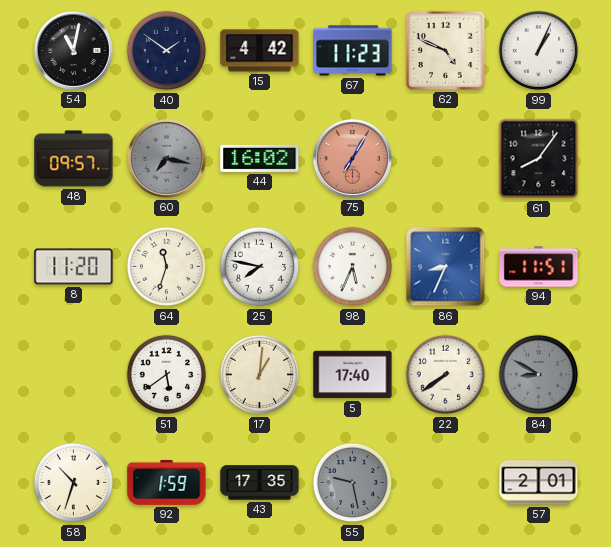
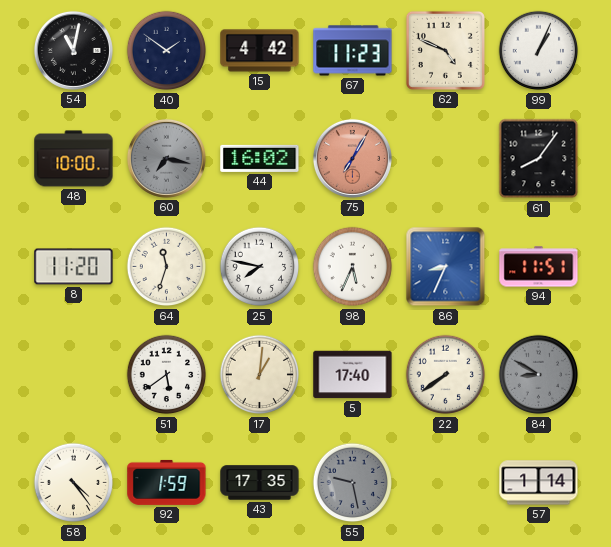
48: 09:57 -> 10:00 (74, 159)
58: 10:33 -> 4:24 (74, 483)
57: 2:01 -> 1:14 (539, 483)
